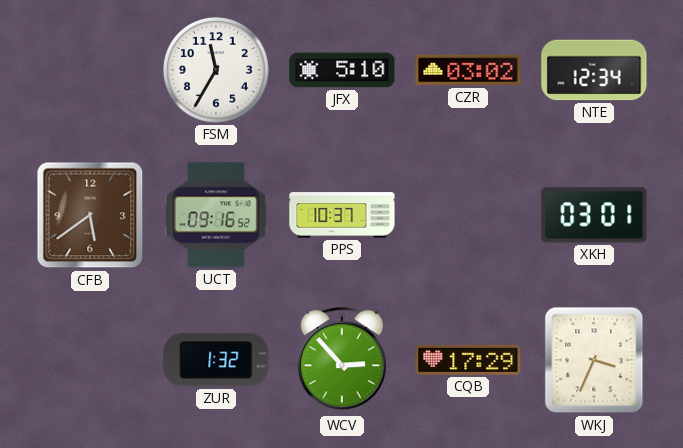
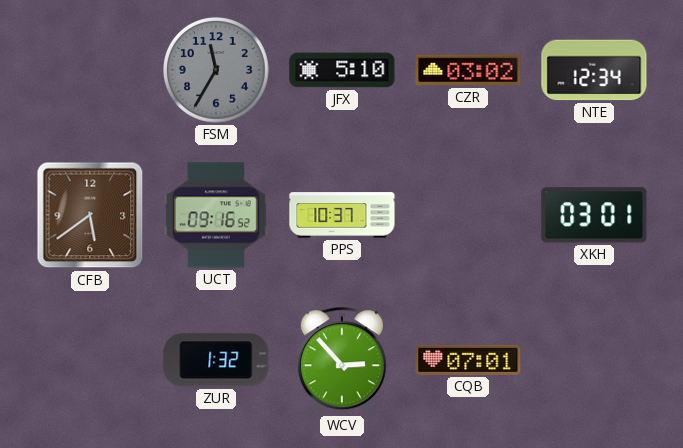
FSM dial: white -> grey (217, 71)
CQB: 17:29 -> 07:01 (468, 360)
WKJ: 3:34 -> none (594, 360)
